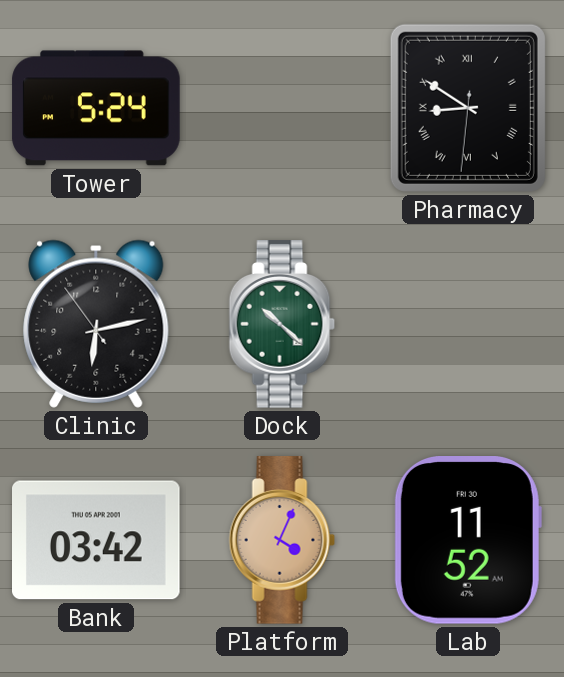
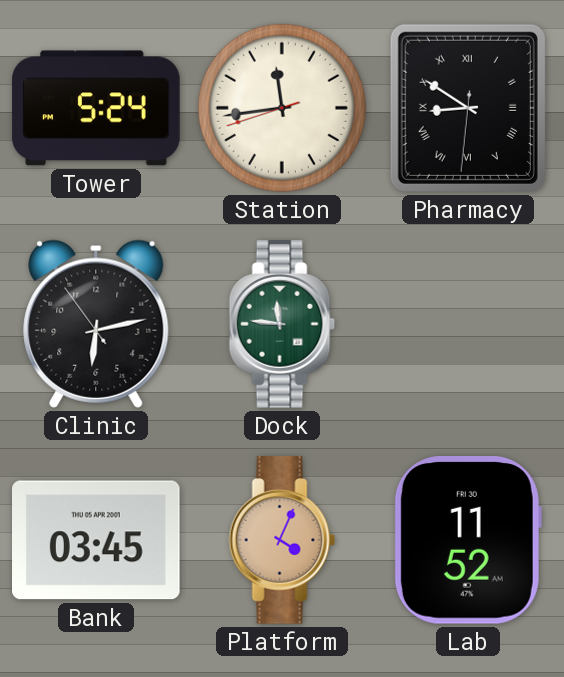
Station: none -> 11:43 (282, 108)
Dock: 10:22 -> 11:46 (282, 324)
Bank: 03:42 -> 03:45 (96, 540)
